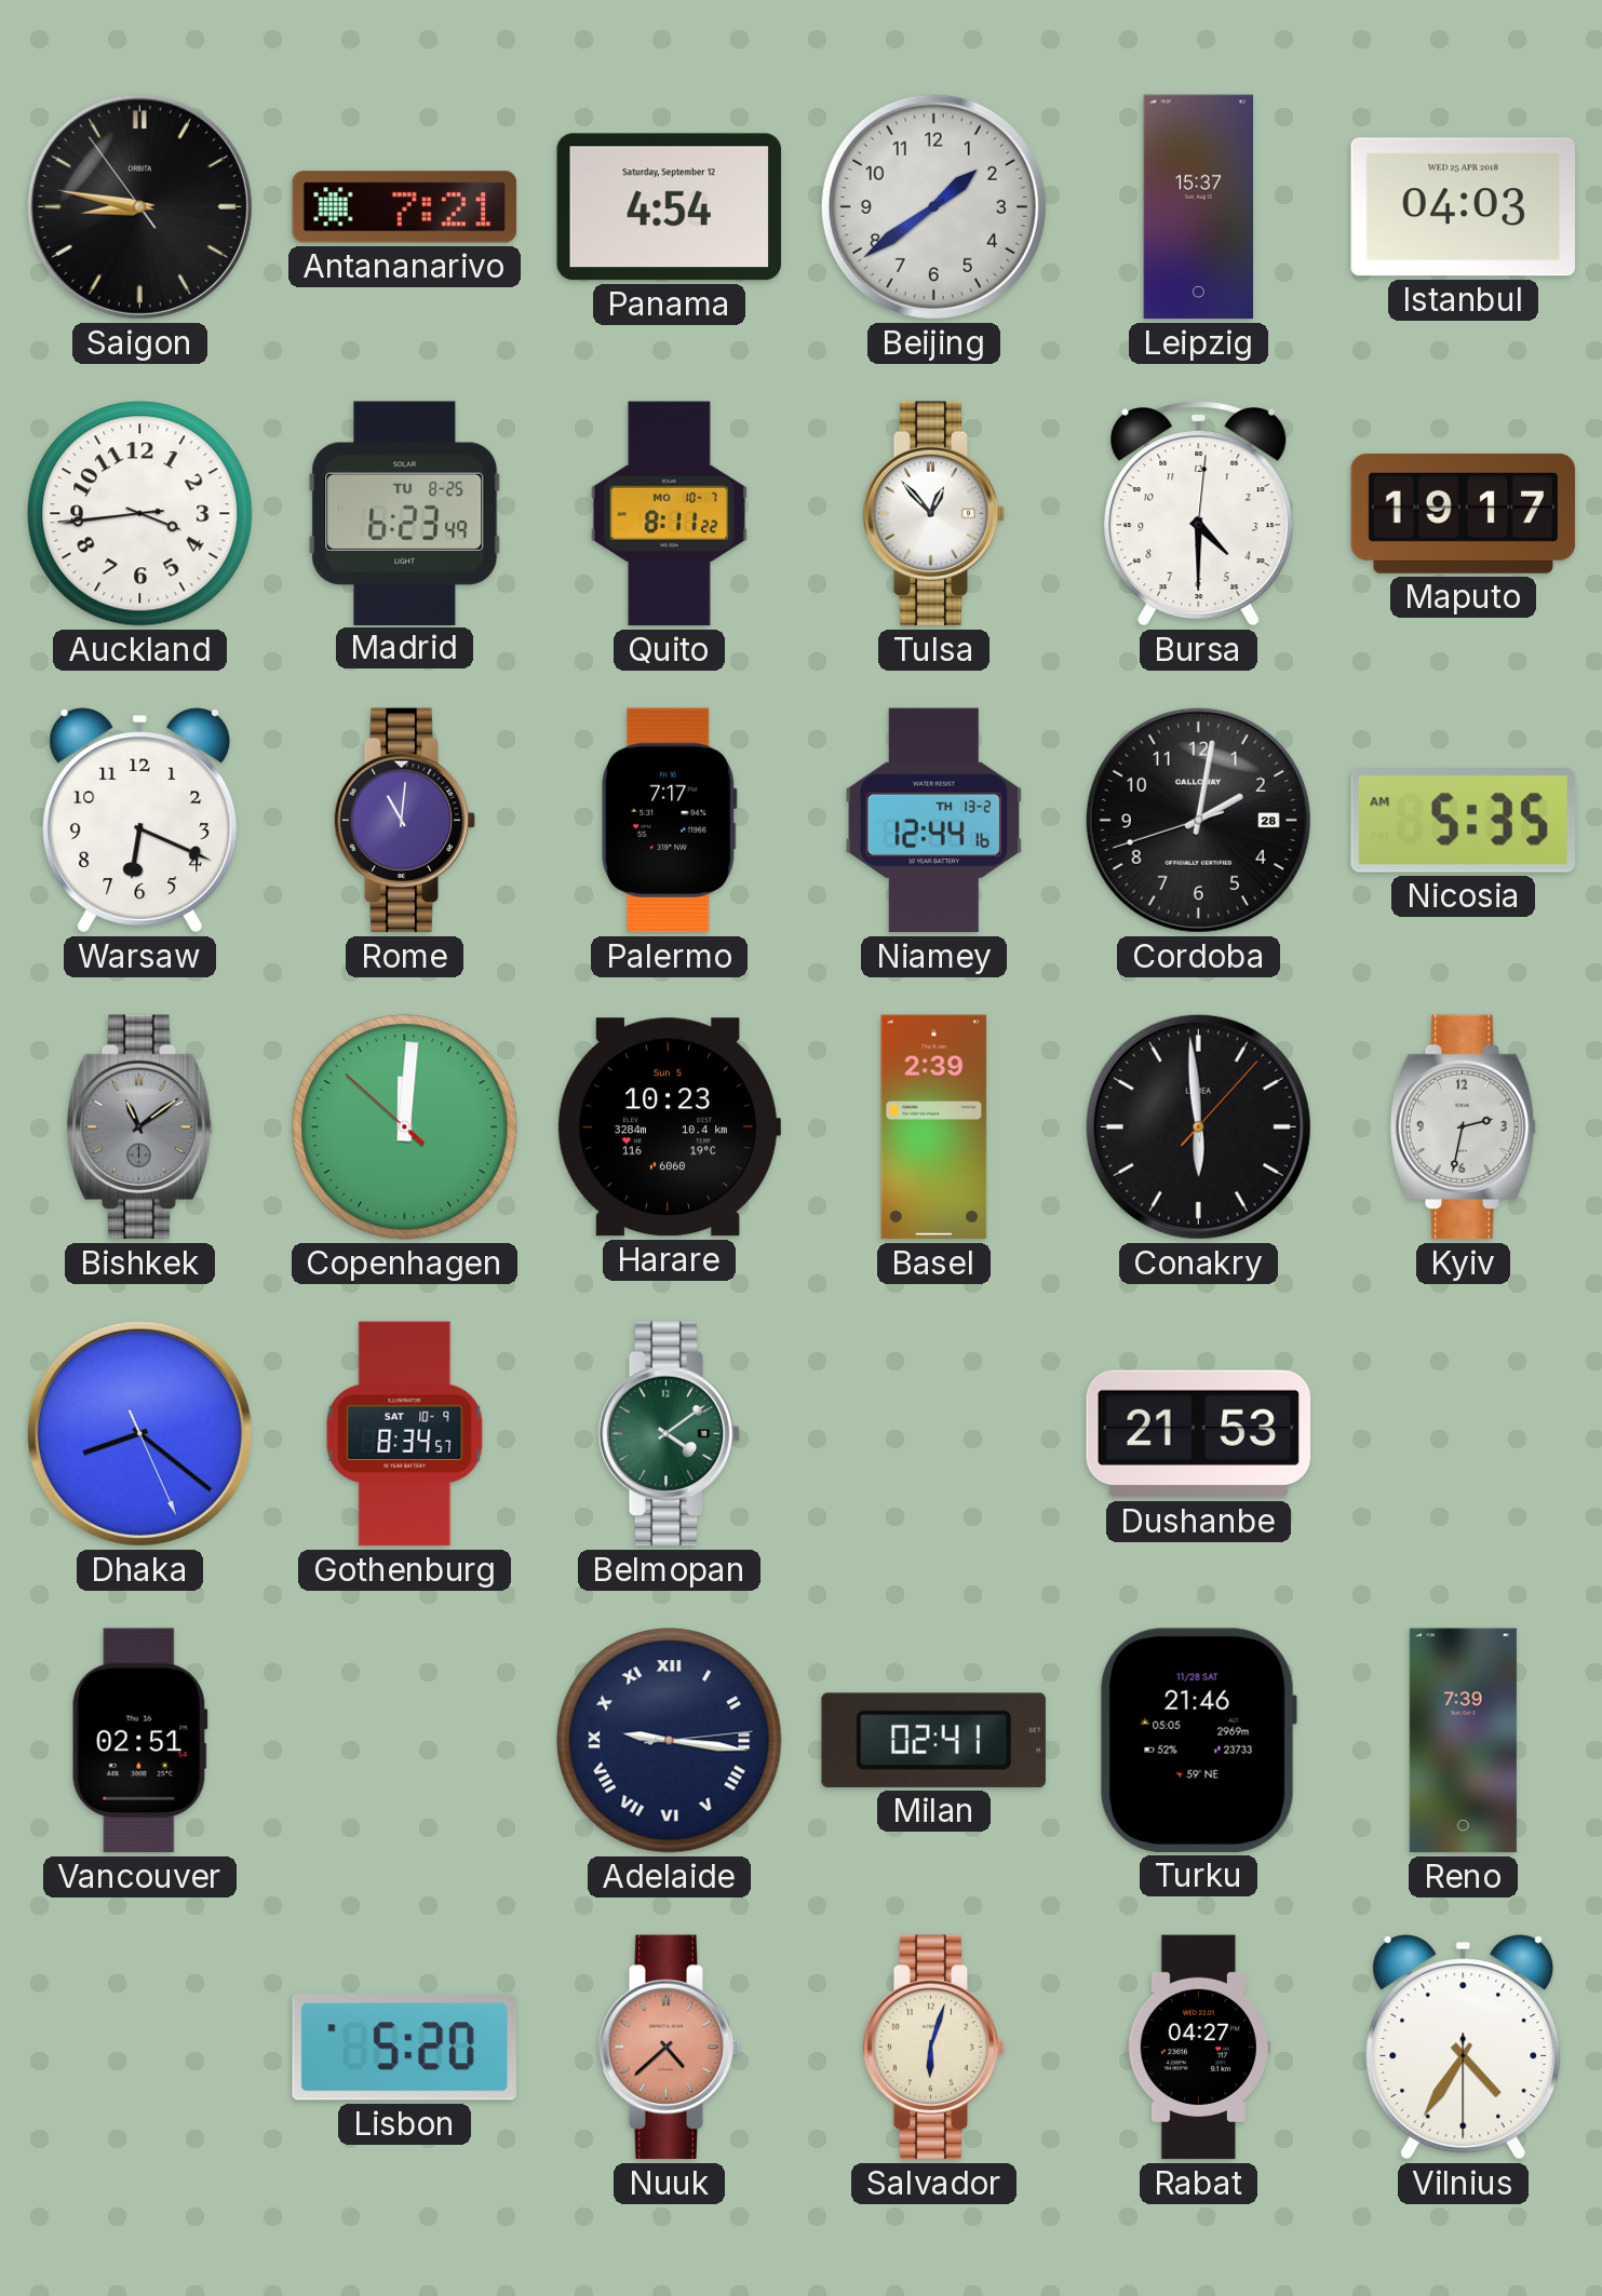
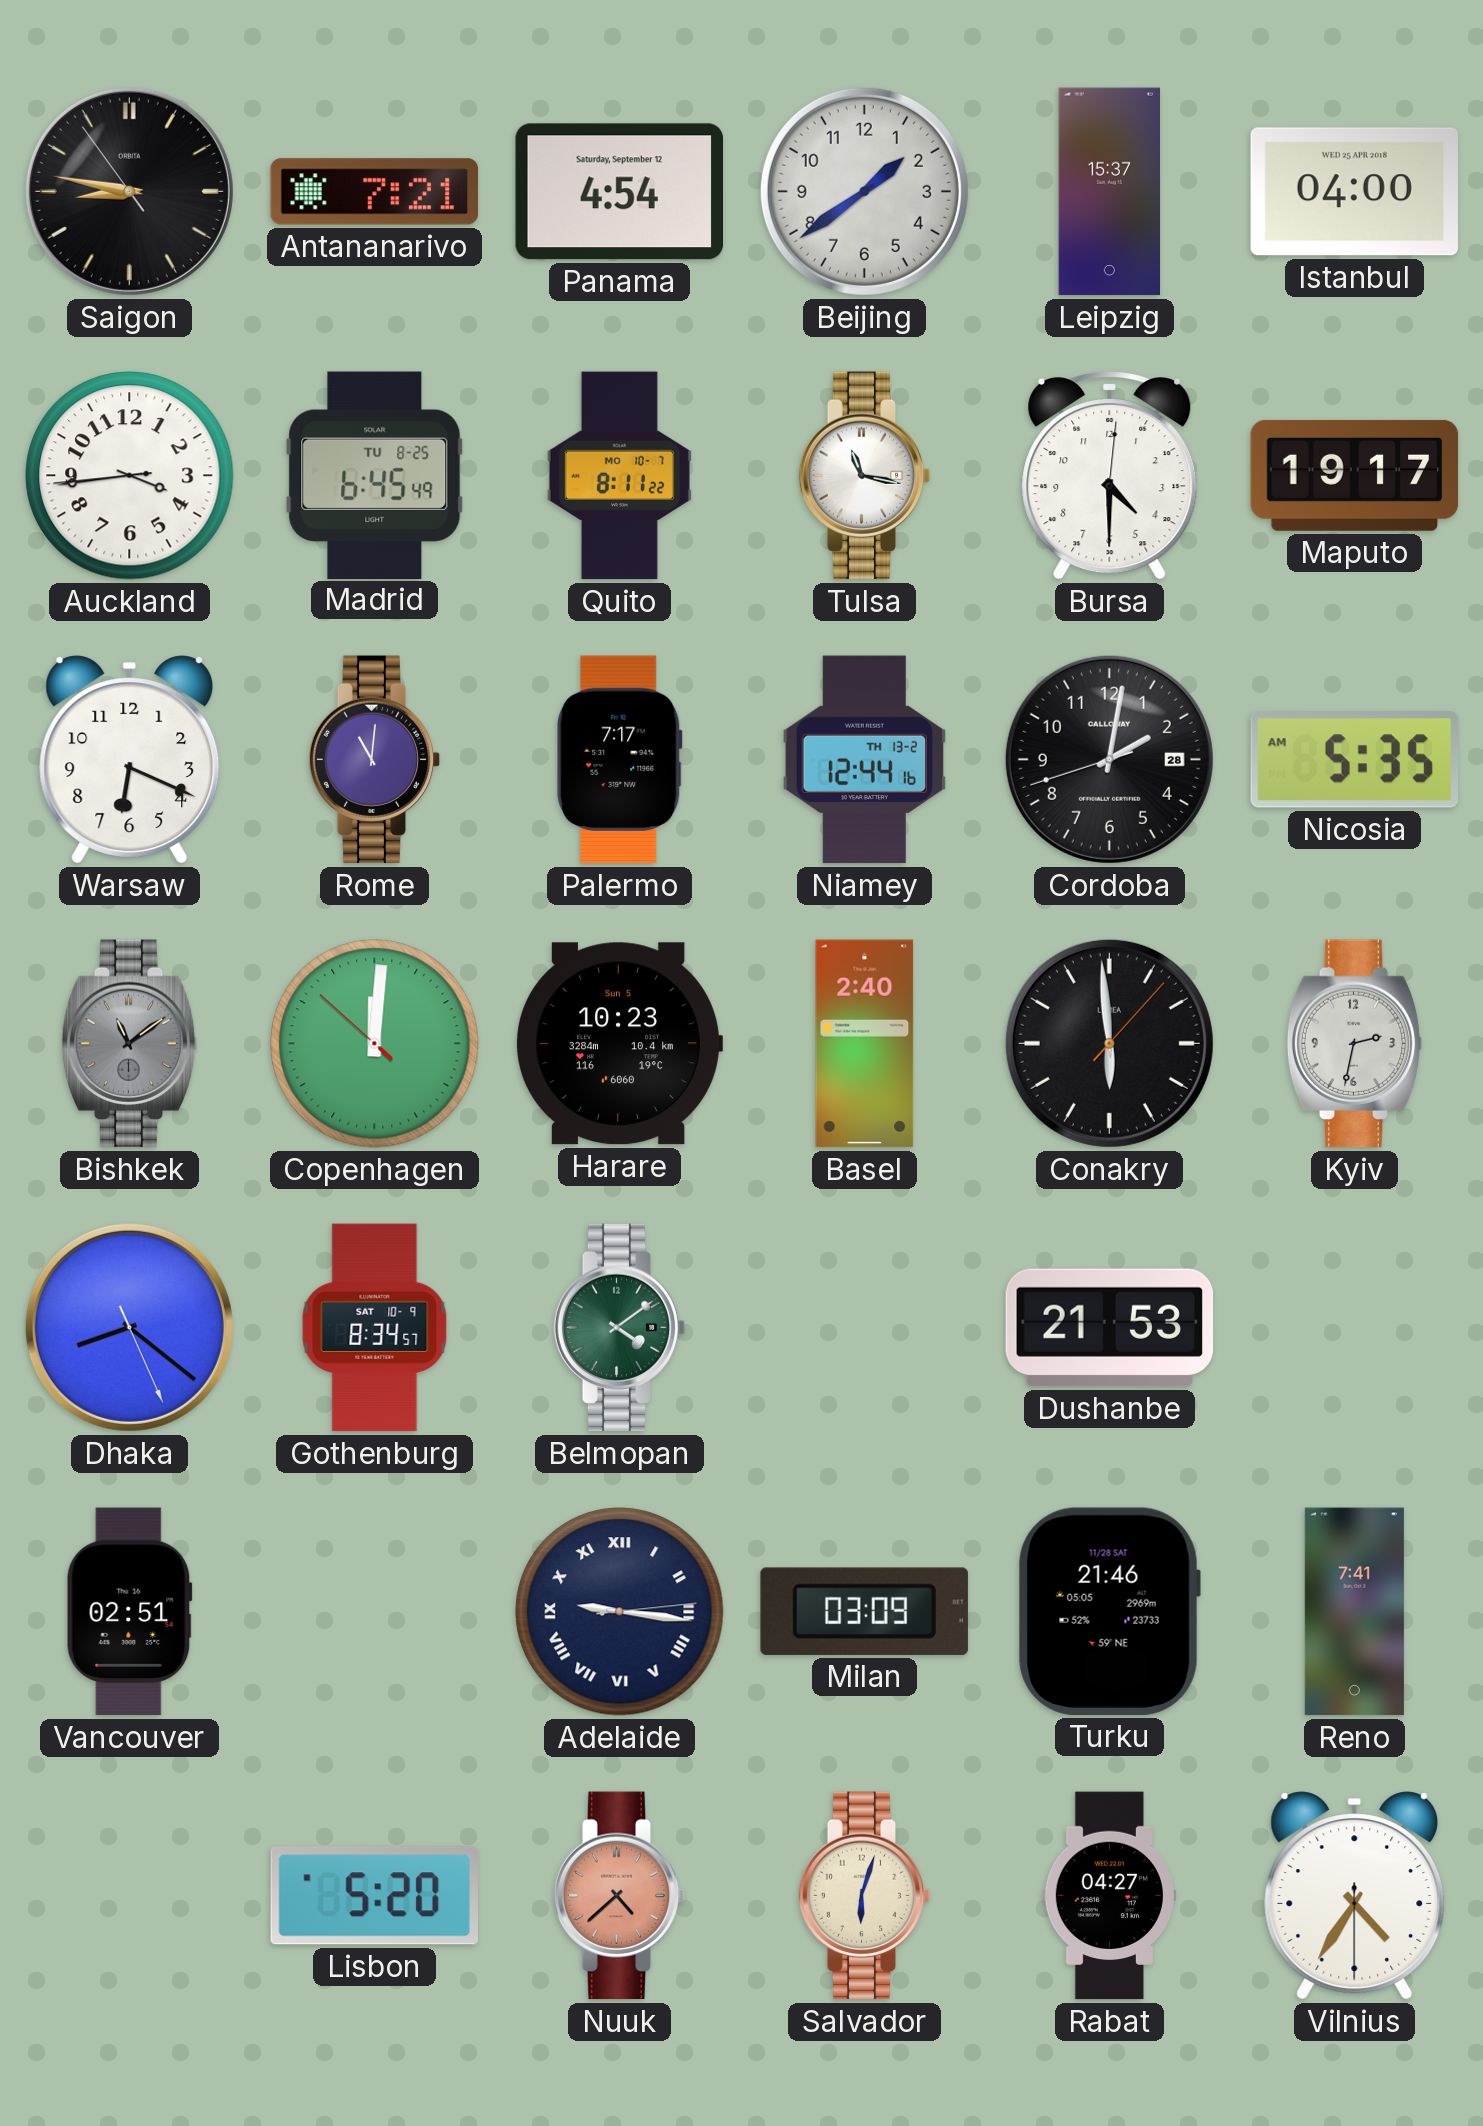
Istanbul: 04:03 -> 04:00 (1355, 192)
Madrid: 6:23 -> 6:45 (375, 475)
Tulsa: 12:53 -> 11:17 (865, 476)
Basel: 2:39 -> 2:40 (865, 1044)
Milan: 02:41 -> 03:09 (864, 1611)
Reno: 7:39 -> 7:41 (1354, 1612)
